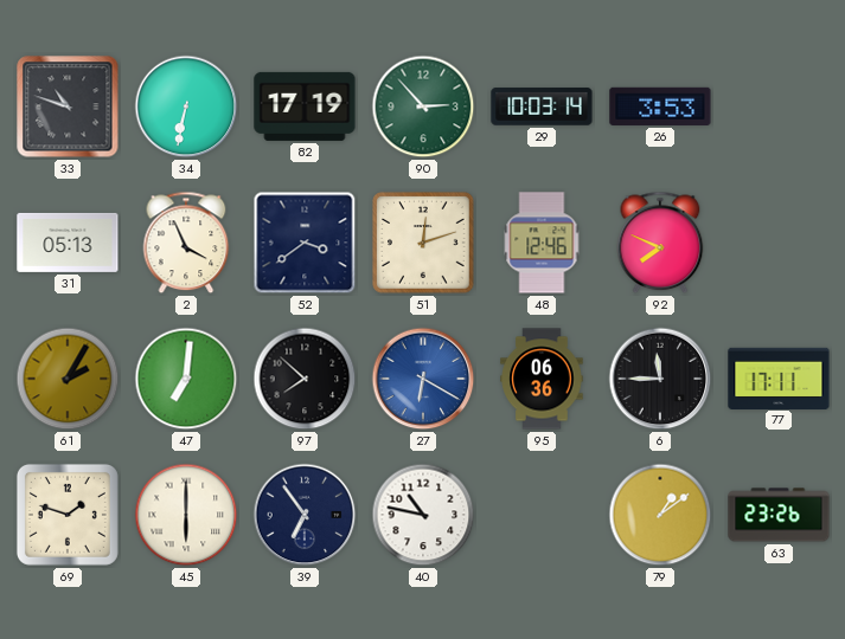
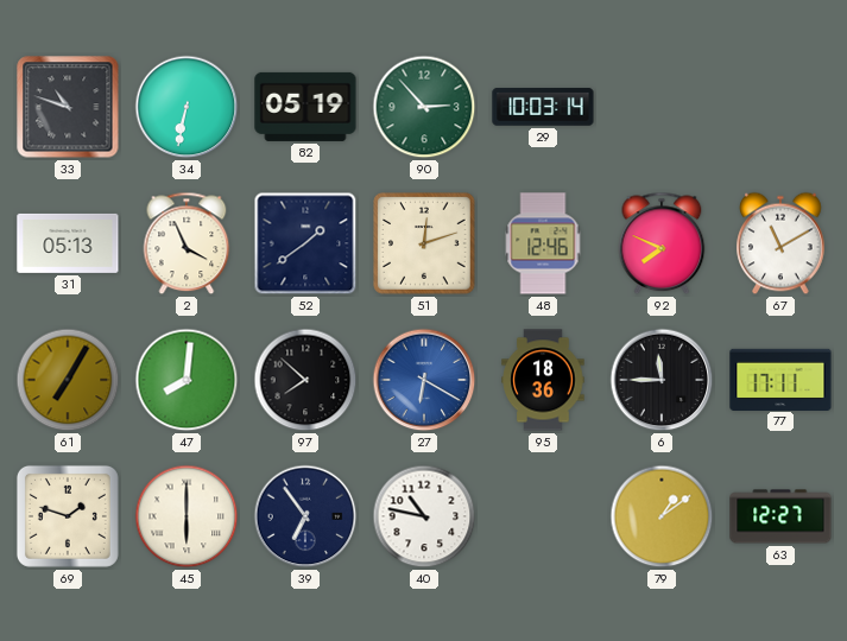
82: 17:19 -> 05:19 (305, 107)
26: 3:53 -> none (660, 106)
52: 3:39 -> 1:39 (305, 243)
67: none -> 11:10 (780, 243)
61: 2:05 -> 7:05 (68, 380)
47: 7:01 -> 8:01 (187, 380)
95: 06:36 -> 18:36 (543, 380)
63: 23:26 -> 12:27 (780, 516)
